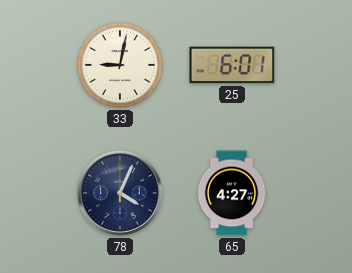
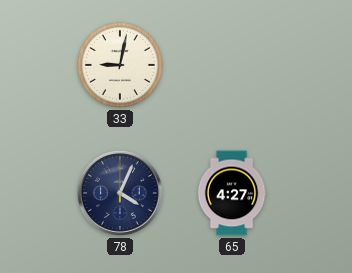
25: 6:01 -> none (232, 65)
